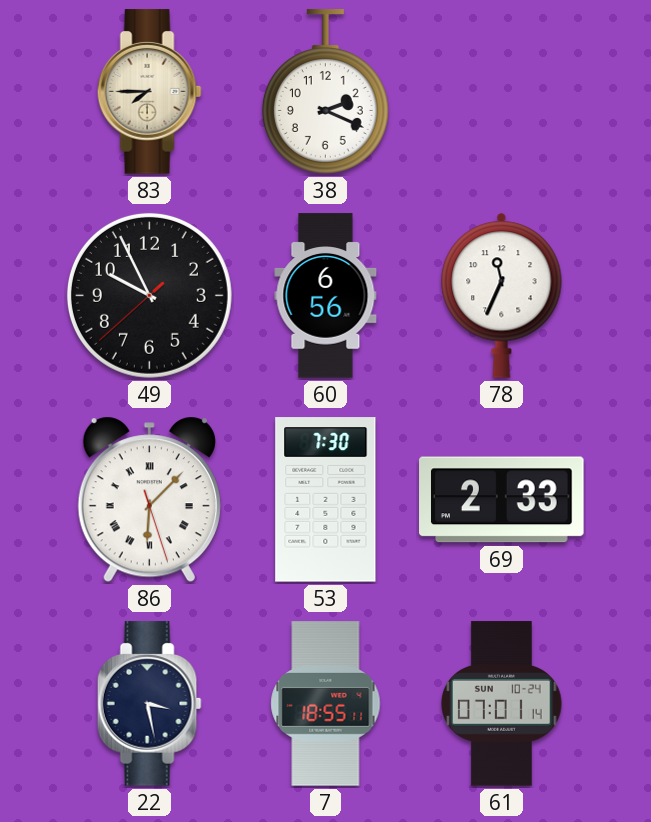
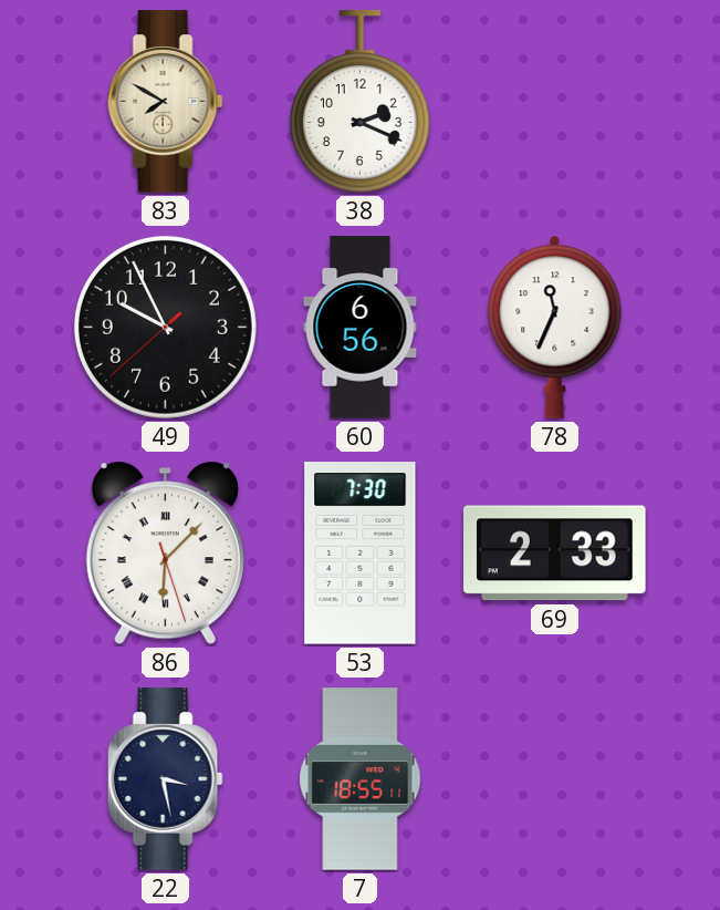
83: 7:45 -> 7:50 (165, 102)
61: 07:01 -> none (502, 704)
